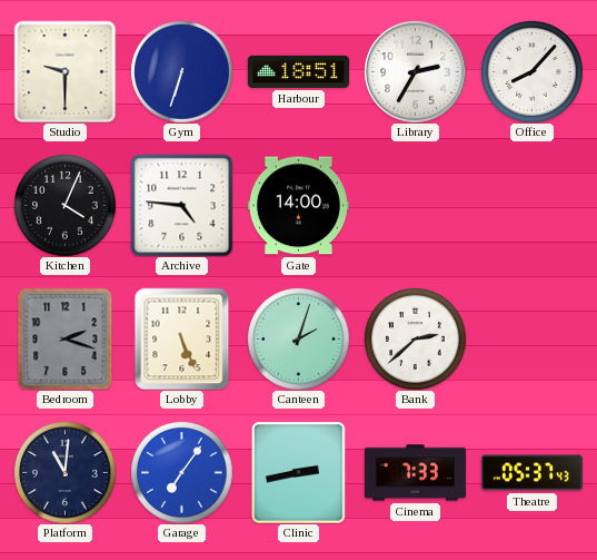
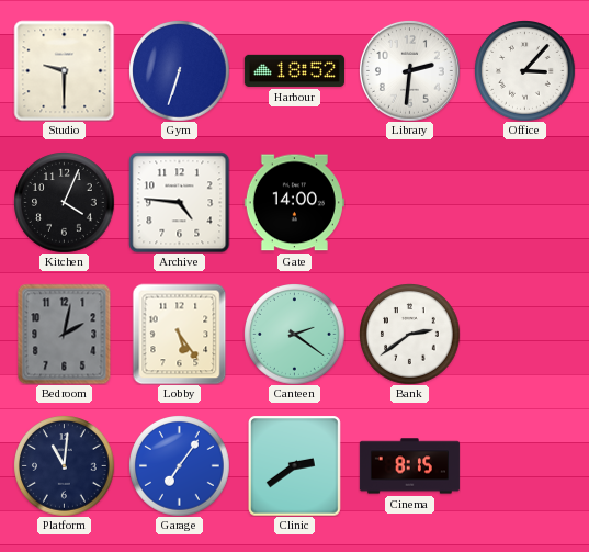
Harbour: 18:51 -> 18:52 (294, 70)
Library: 2:35 -> 2:31 (410, 71)
Office: 8:07 -> 3:07 (525, 71)
Bedroom: 2:18 -> 2:02 (65, 334)
Lobby: 5:26 -> 5:24 (180, 334)
Canteen: 2:03 -> 2:21 (295, 335)
Bank: 2:38 -> 2:39 (410, 335)
Clinic: 2:43 -> 2:39 (295, 465)
Cinema: 7:33 -> 8:15 (409, 466)
Theatre: 05:37 -> none (531, 473)
